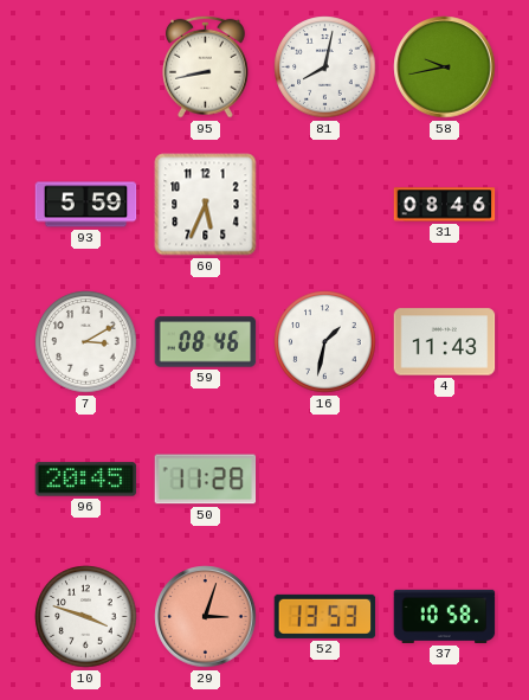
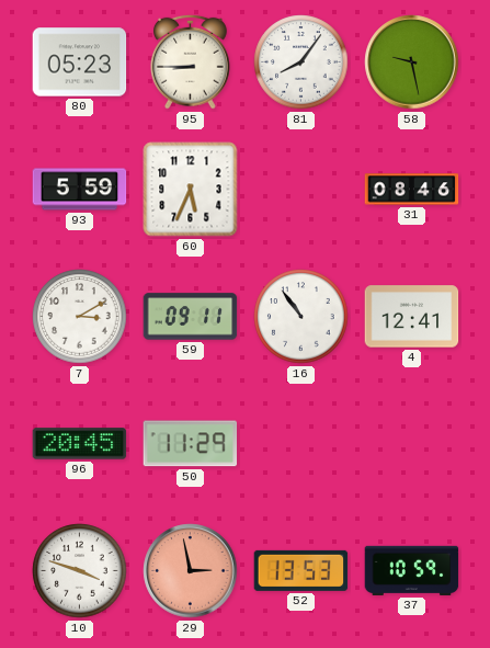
80: none -> 05:23 (80, 62)
95: 8:43 -> 8:45 (191, 61)
81: 8:02 -> 8:06 (301, 62)
58: 9:43 -> 9:28 (412, 62)
59: 08:46 -> 09:11 (191, 317)
16: 1:32 -> 10:54 (301, 317)
4: 11:43 -> 12:41 (412, 317)
50: 11:28 -> 11:29 (191, 444)
29: 3:03 -> 2:58 (191, 571)
37: 10:58 -> 10:59 (412, 570)
